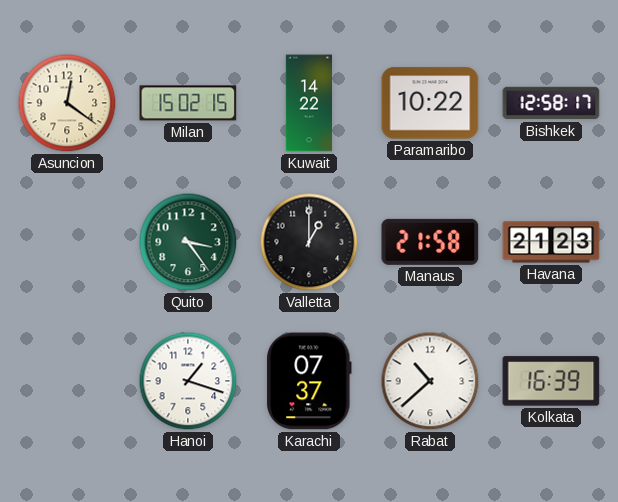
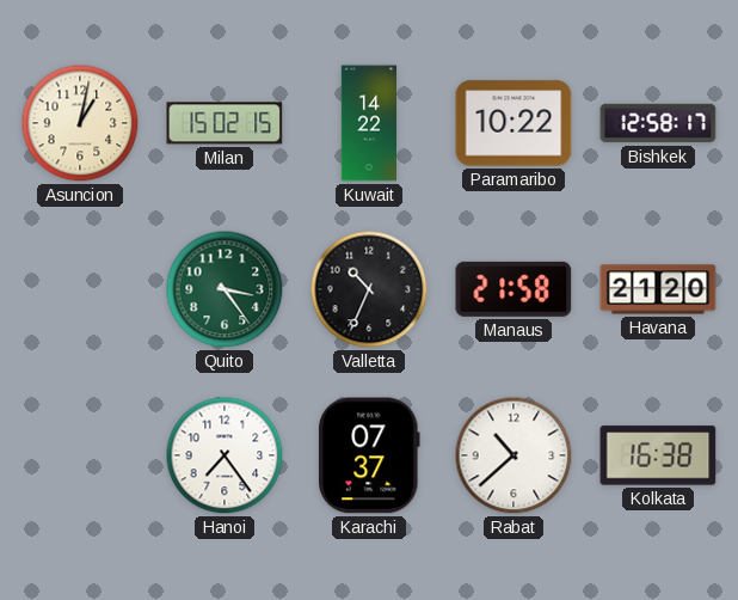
Asuncion: 12:21 -> 1:02 (80, 123)
Valletta: 1:00 -> 10:34 (369, 289)
Havana: 21:23 -> 21:20 (658, 289)
Hanoi: 1:18 -> 7:24 (225, 455)
Kolkata: 16:39 -> 16:38 (658, 455)
